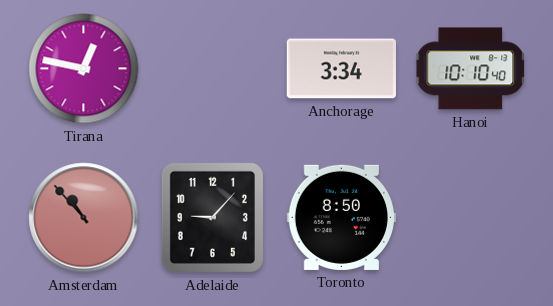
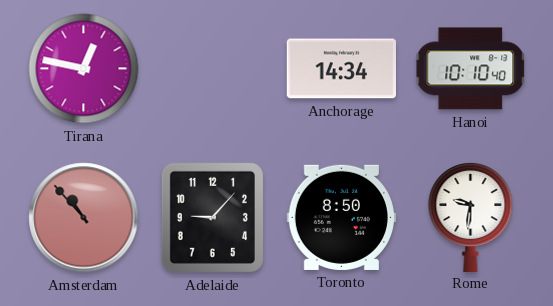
Anchorage: 3:34 -> 14:34 (341, 69)
Rome: none -> 9:31 (471, 216)
